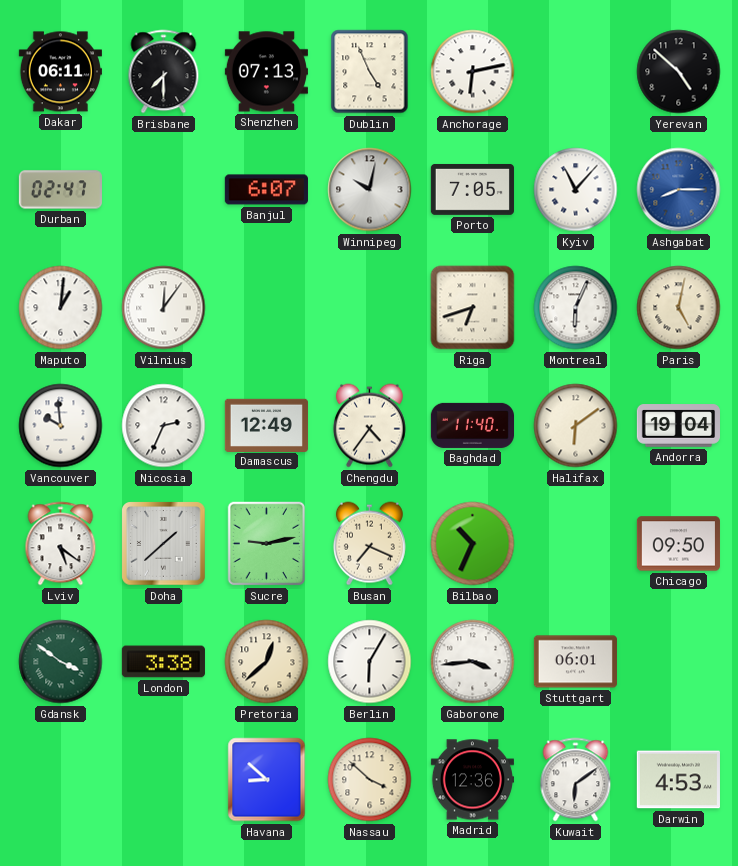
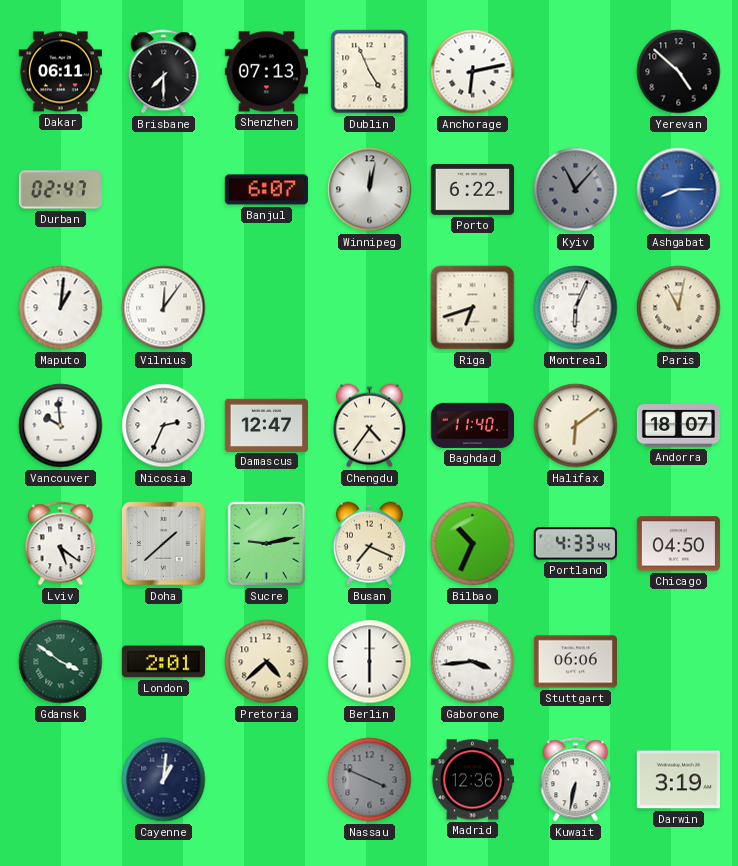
Winnipeg: 10:02 -> 12:02 (370, 190)
Porto: 7:05 -> 6:22 (472, 189)
Kyiv dial: white -> grey (576, 190)
Paris: 5:02 -> 11:02 (679, 308)
Damascus: 12:49 -> 12:47 (266, 425)
Andorra: 19:04 -> 18:07 (678, 426)
Portland: none -> 4:33 (575, 544)
Chicago: 09:50 -> 04:50 (678, 544)
London: 3:38 -> 2:01 (163, 662)
Pretoria: 12:38 -> 4:38 (267, 662)
Berlin: 6:05 -> 6:00 (370, 662)
Stuttgart: 06:01 -> 06:06 (575, 662)
Cayenne: none -> 1:01 (164, 780)
Havana: 8:52 -> none (267, 780)
Nassau: 3:52 -> 3:49 (370, 780)
Nassau dial: cream -> grey (370, 780)
Kuwait: 6:09 -> 6:32 (576, 780)
Darwin: 4:53 -> 3:19 (678, 780)
